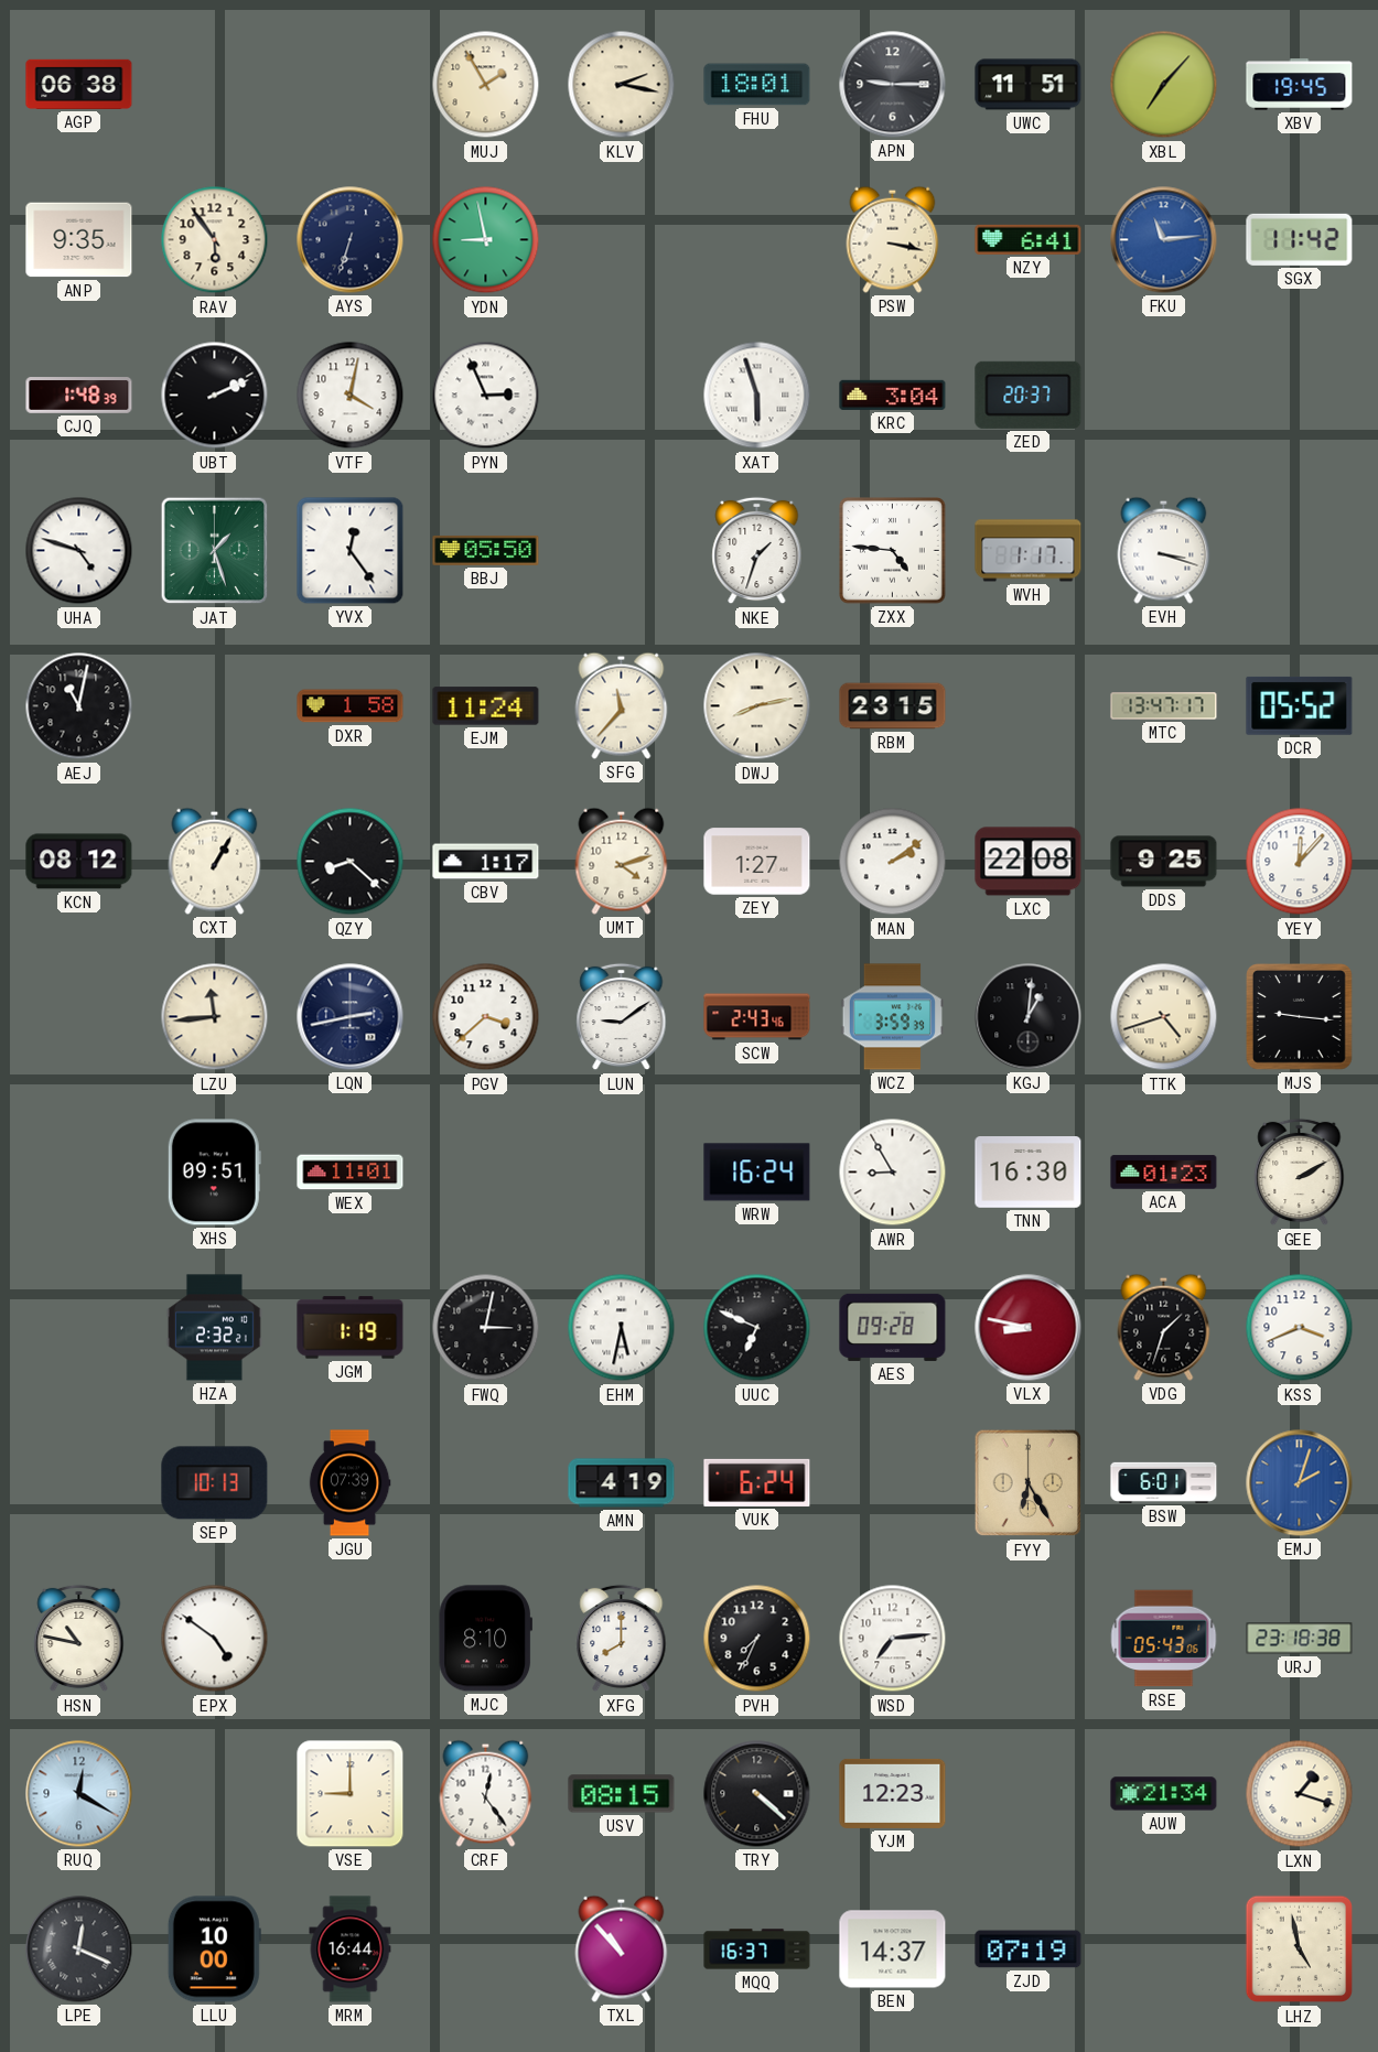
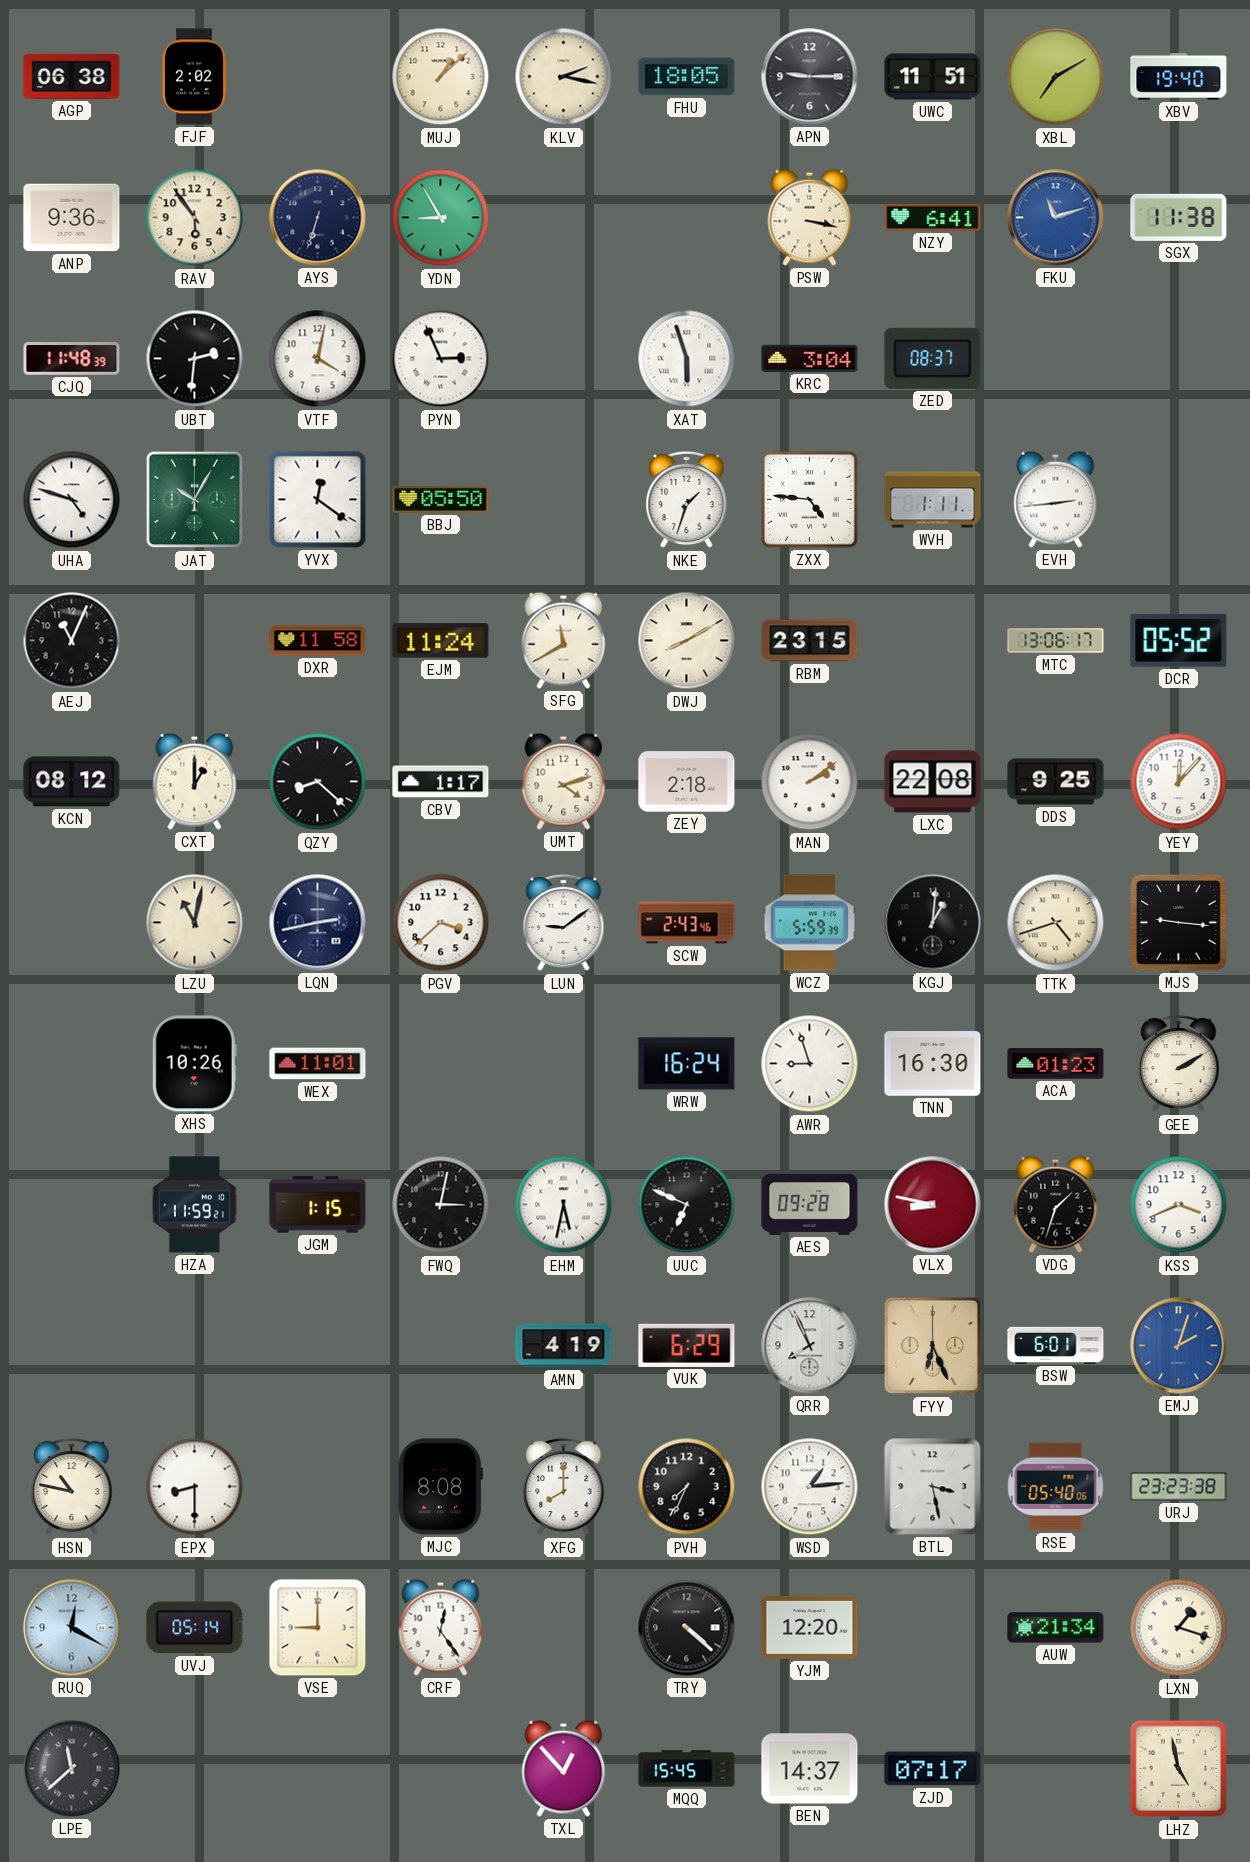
FJF: none -> 2:02 (194, 77)
MUJ: 1:55 -> 1:08 (441, 77)
FHU: 18:01 -> 18:05 (687, 77)
XBL: 7:07 -> 7:10 (1056, 77)
XBV: 19:45 -> 19:40 (1179, 77)
ANP: 9:35 -> 9:36 (72, 218)
YDN: 8:58 -> 8:55 (441, 218)
FKU: 11:14 -> 11:12 (1056, 218)
SGX: 11:42 -> 11:38 (1179, 217)
CJQ: 1:48 -> 11:48 (72, 359)
UBT: 2:11 -> 2:31 (195, 359)
ZED: 20:37 -> 08:37 (933, 358)
JAT: 1:27 -> 10:05 (195, 500)
YVX: 12:24 -> 12:21 (318, 500)
WVH: 1:17 -> 1:11 (933, 500)
EVH: 3:18 -> 2:44 (1056, 499)
AEJ: 11:02 -> 11:04 (72, 641)
DXR: 1:58 -> 11:58 (318, 641)
SFG: 11:37 -> 11:40 (564, 640)
DWJ: 8:13 -> 8:10 (687, 641)
MTC: 13:47 -> 13:06 (1056, 641)
CXT: 1:05 -> 1:00 (195, 781)
ZEY: 1:27 -> 2:18 (687, 782)
LZU: 11:44 -> 11:02 (195, 923)
WCZ: 3:59 -> 5:59 (809, 923)
XHS: 09:51 -> 10:26 (194, 1064)
AWR: 8:55 -> 8:57 (810, 1064)
HZA: 2:32 -> 11:59 (194, 1205)
JGM: 1:19 -> 1:15 (318, 1205)
SEP: 10:13 -> none (215, 1483)
JGU: 07:39 -> none (349, 1483)
VUK: 6:24 -> 6:29 (687, 1345)
QRR: none -> 7:56 (810, 1346)
FYY: 6:25 -> 6:26 (933, 1346)
EPX: 4:51 -> 8:30 (195, 1487)
MJC: 8:10 -> 8:08 (440, 1487)
WSD: 7:14 -> 1:14 (810, 1487)
BTL: none -> 3:28 (933, 1487)
RSE: 05:43 -> 05:40 (1056, 1487)
URJ: 23:18 -> 23:23 (1179, 1487)
UVJ: none -> 05:14 (195, 1628)
USV: 08:15 -> none (622, 1794)
YJM: 12:23 -> 12:20 (810, 1627)
LPE: 12:19 -> 11:38 (72, 1769)
LLU: 10:00 -> none (214, 1950)
MRM: 16:44 -> none (351, 1950)
TXL: 10:53 -> 12:53 (564, 1768)
MQQ: 16:37 -> 15:45 (687, 1769)
ZJD: 07:19 -> 07:17 (933, 1769)
